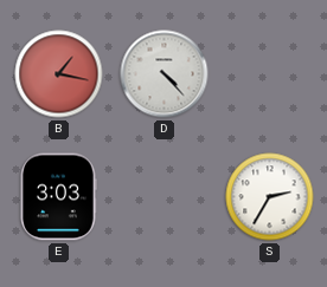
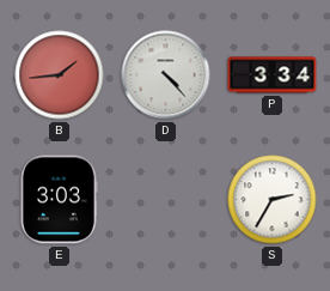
B: 1:17 -> 1:44 (60, 75)
P: none -> 3:34 (273, 75)
